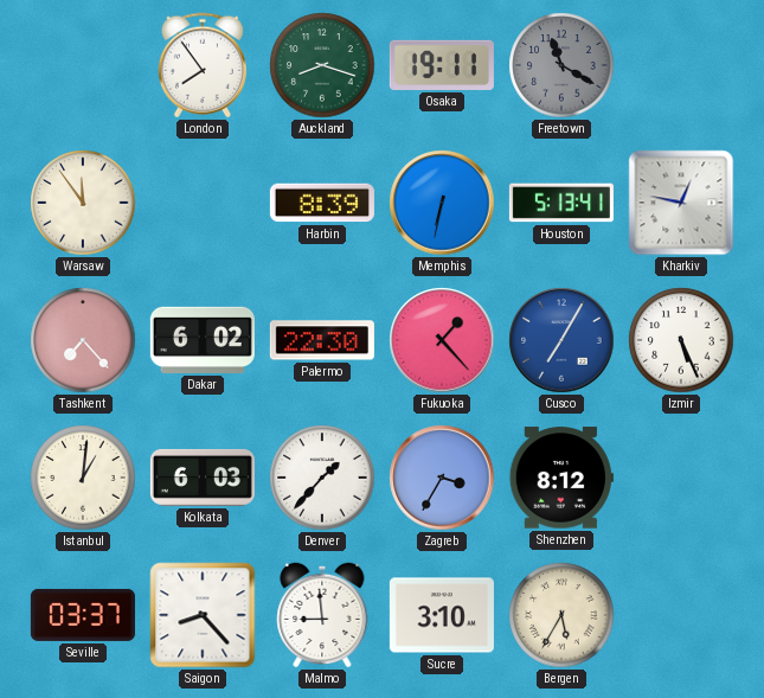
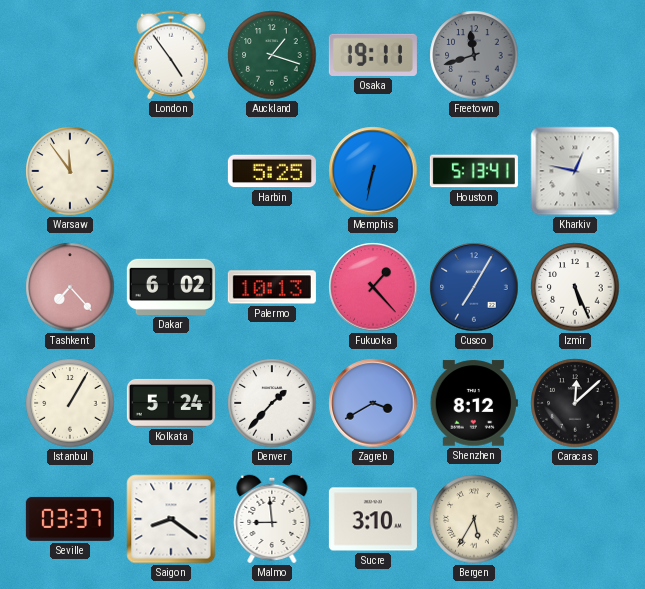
London: 7:54 -> 4:54 (171, 55)
Auckland: 8:18 -> 1:18 (272, 55)
Freetown: 11:20 -> 11:42 (474, 55)
Harbin: 8:39 -> 5:25 (272, 171)
Palermo: 22:30 -> 10:13 (272, 287)
Istanbul: 1:01 -> 1:05 (70, 403)
Kolkata: 6:03 -> 5:24 (171, 403)
Zagreb: 3:35 -> 3:40 (373, 403)
Caracas: none -> 12:08 (575, 403)
Saigon: 8:23 -> 8:21 (171, 519)
